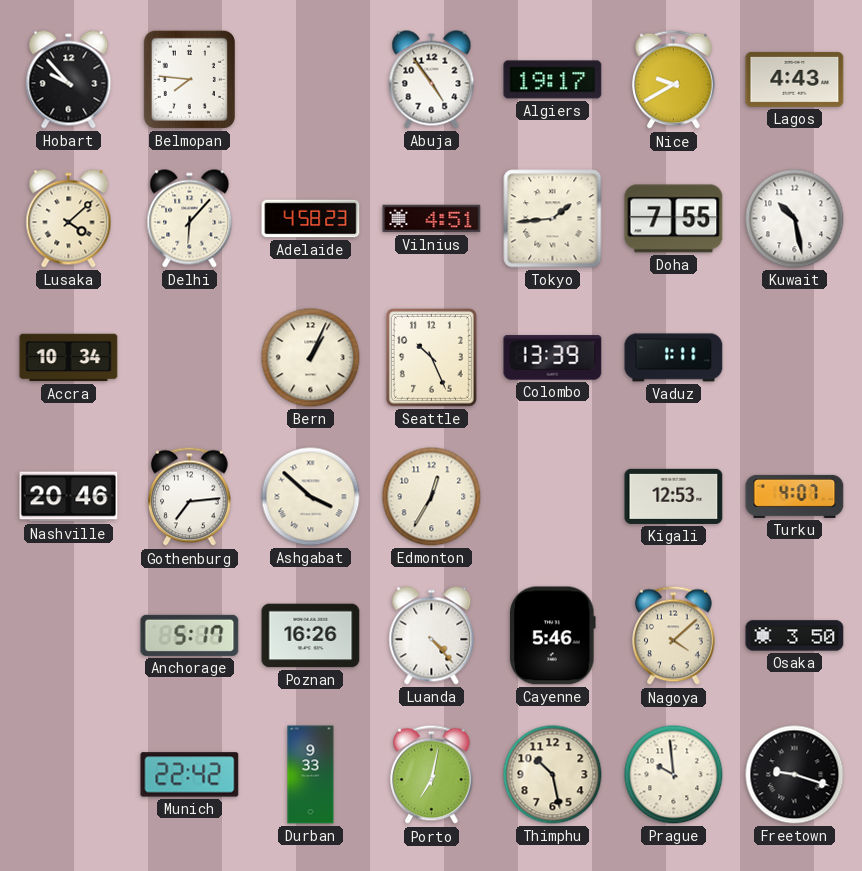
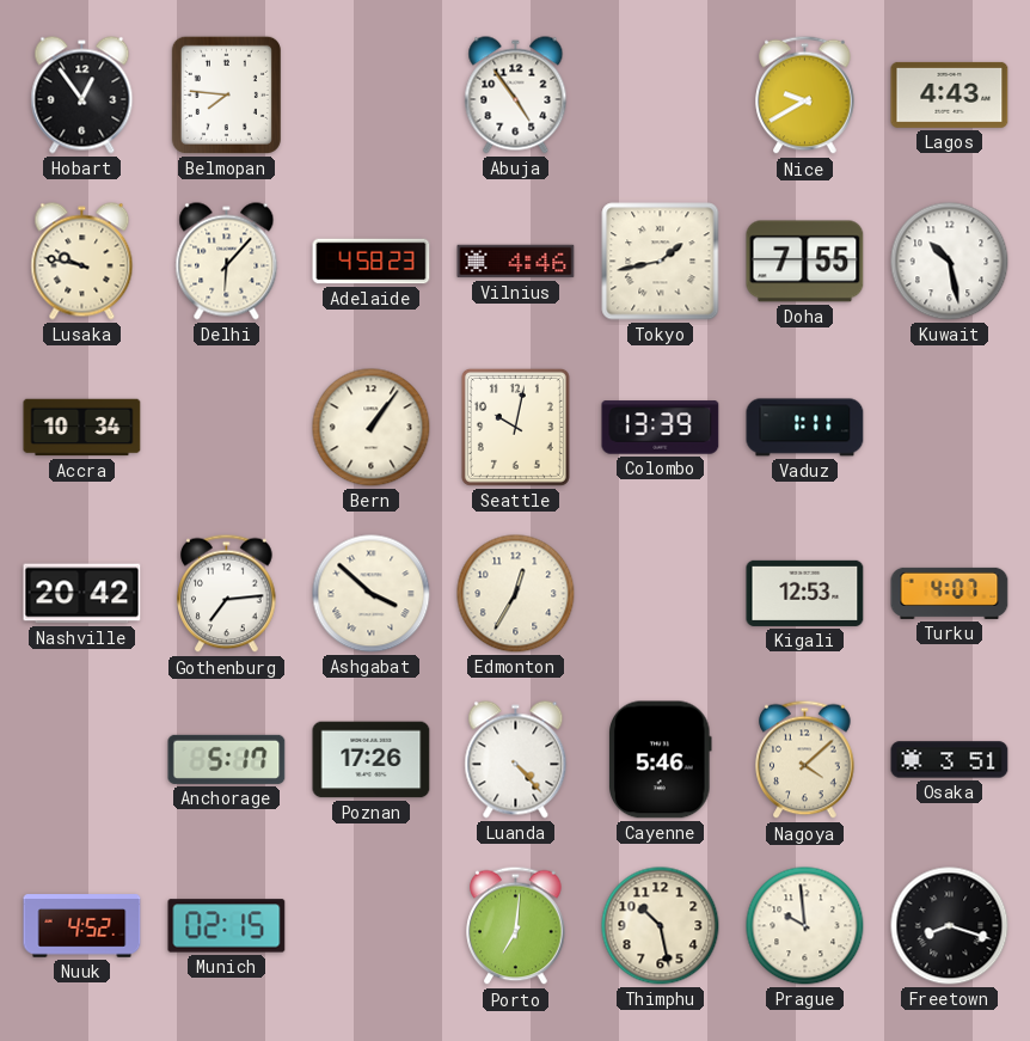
Hobart: 9:53 -> 12:54 (82, 96)
Algiers: 19:17 -> none (553, 80)
Lusaka: 4:08 -> 9:47 (82, 262)
Vilnius: 4:51 -> 4:46 (516, 262)
Tokyo: 1:44 -> 1:43 (661, 262)
Bern: 1:04 -> 1:06 (372, 428)
Seattle: 10:26 -> 10:02 (515, 427)
Nashville: 20:46 -> 20:42 (82, 594)
Poznan: 16:26 -> 17:26 (372, 760)
Osaka: 3:50 -> 3:51 (950, 760)
Nuuk: none -> 4:52 (82, 926)
Munich: 22:42 -> 02:15 (227, 926)
Durban: 9:33 -> none (311, 775)
Porto: 7:02 -> 7:01 (516, 926)
Freetown: 9:18 -> 8:18 (950, 926)
